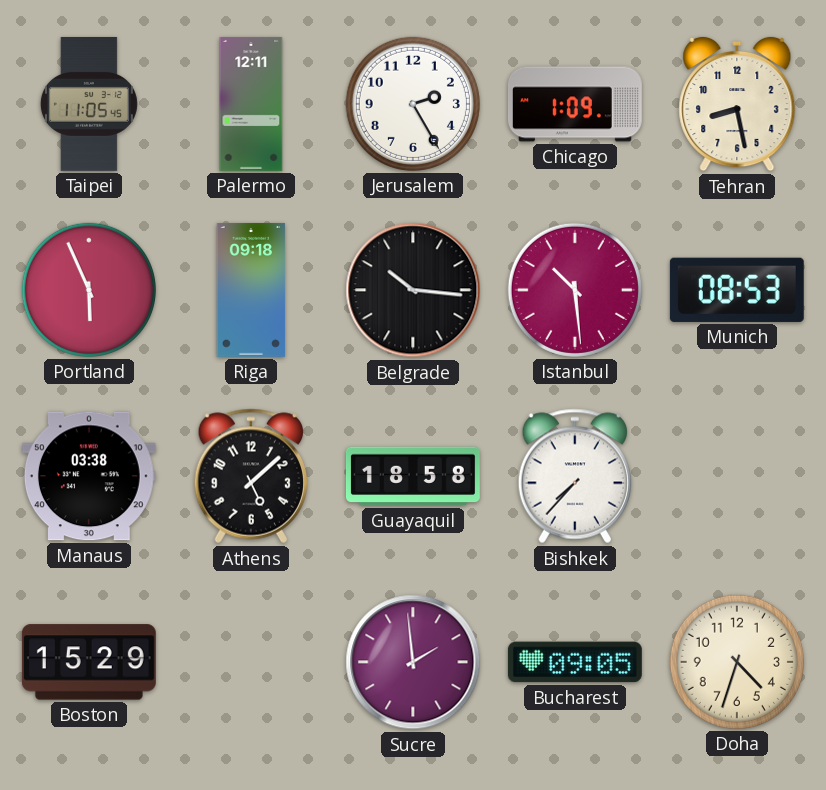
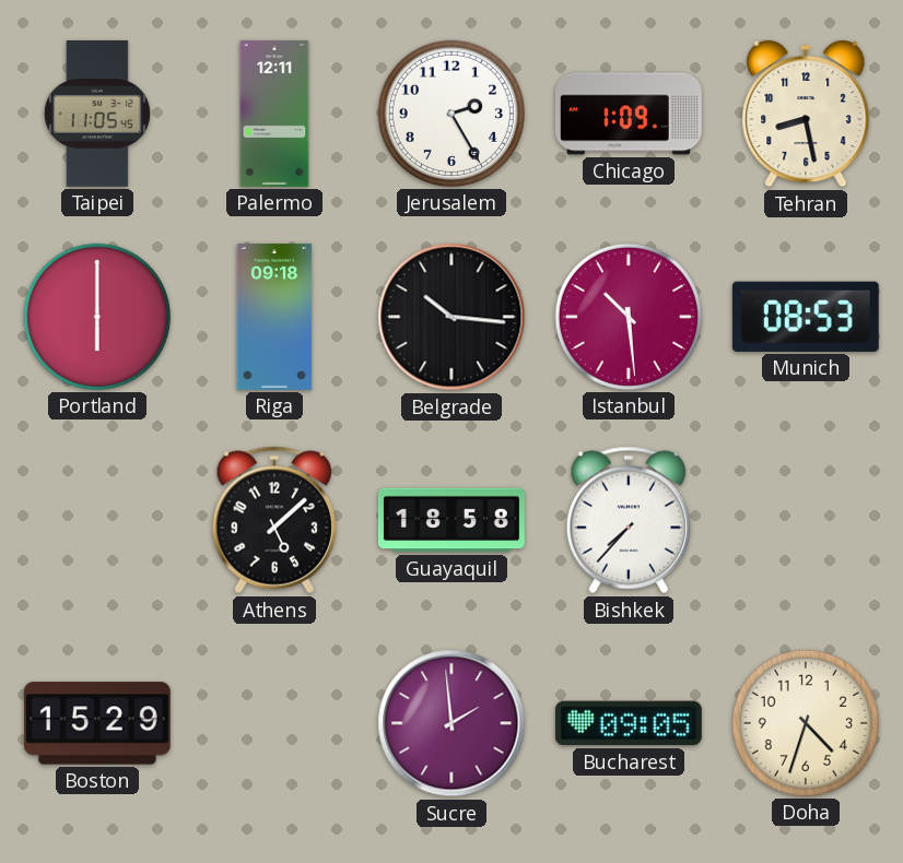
Portland: 5:56 -> 6:00 (97, 317)
Manaus: 03:38 -> none (89, 476)
